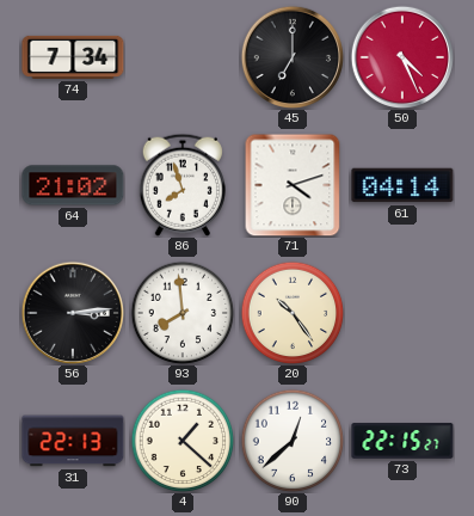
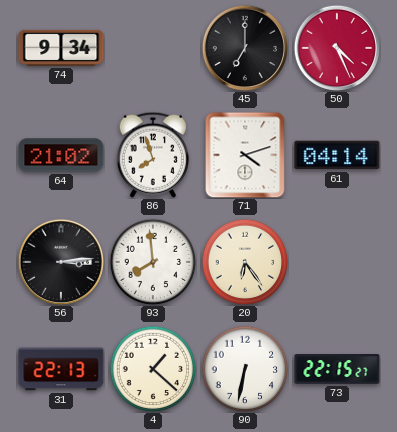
74: 7:34 -> 9:34 (61, 48)
20: 10:24 -> 6:24 (245, 262)
90: 12:38 -> 6:32 (245, 369)
